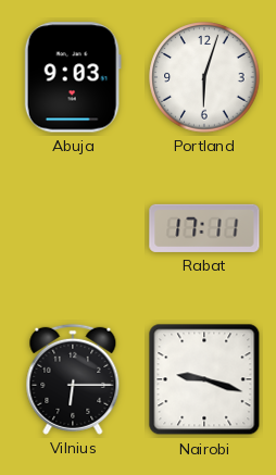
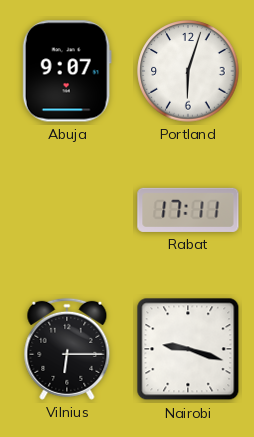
Abuja: 9:03 -> 9:07 (67, 71)
